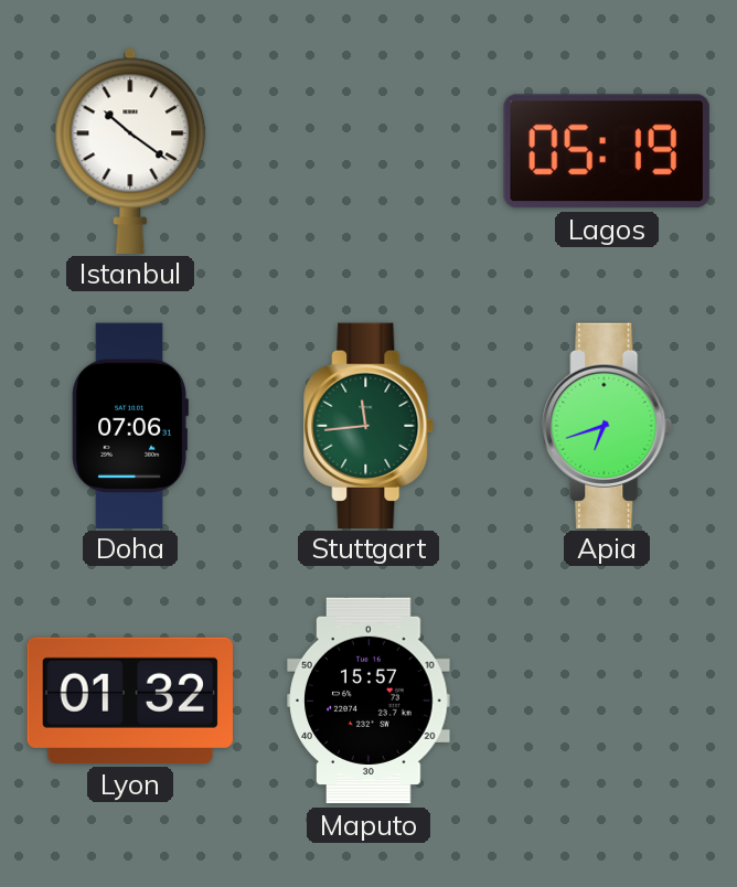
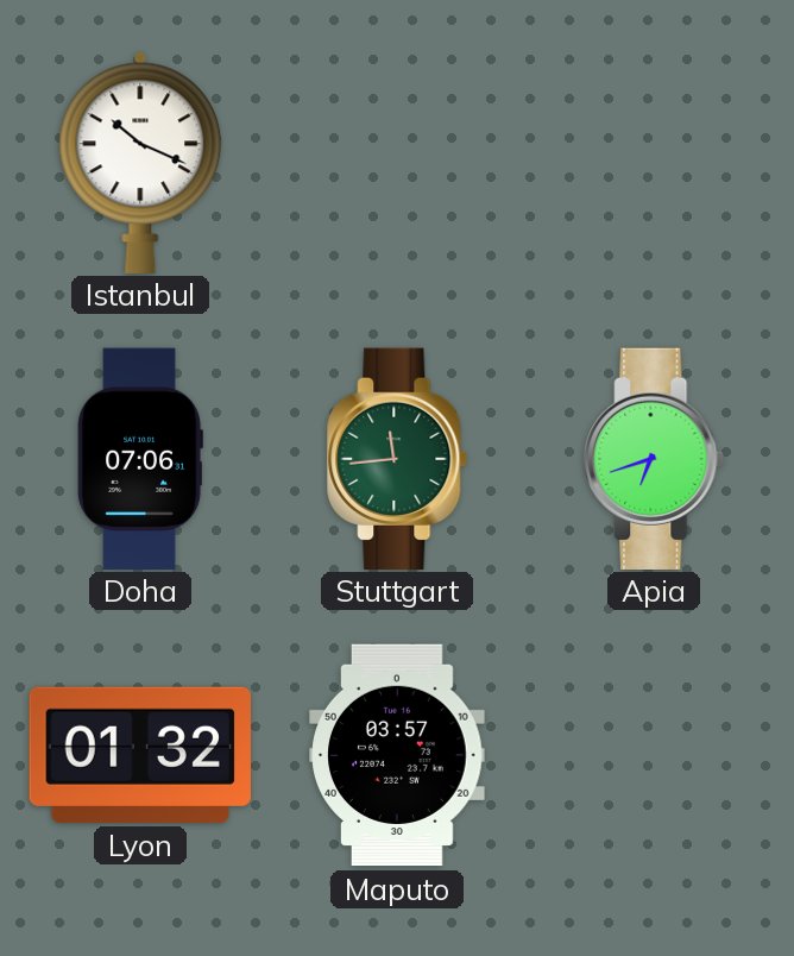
Istanbul: 10:21 -> 10:19 (140, 162)
Lagos: 05:19 -> none (607, 151)
Maputo: 15:57 -> 03:57 (397, 755)
